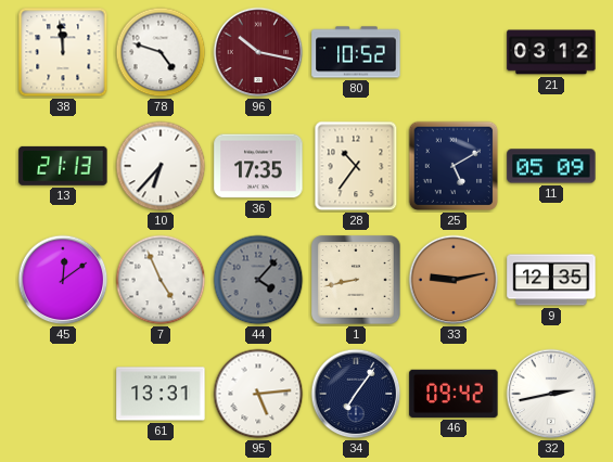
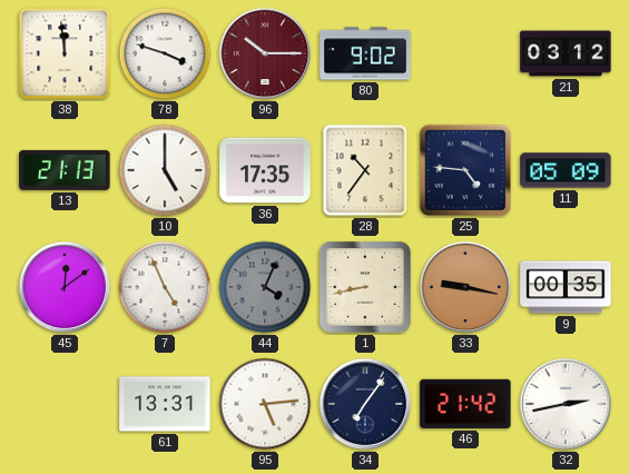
78: 4:48 -> 3:48 (165, 53)
96: 10:17 -> 10:15 (265, 53)
80: 10:52 -> 9:02 (365, 53)
10: 6:37 -> 5:00 (165, 170)
25: 5:10 -> 4:46 (465, 170)
44: 4:07 -> 4:04 (265, 287)
33: 9:13 -> 9:17 (465, 287)
9: 12:35 -> 00:35 (566, 287)
46: 09:42 -> 21:42 (465, 404)
